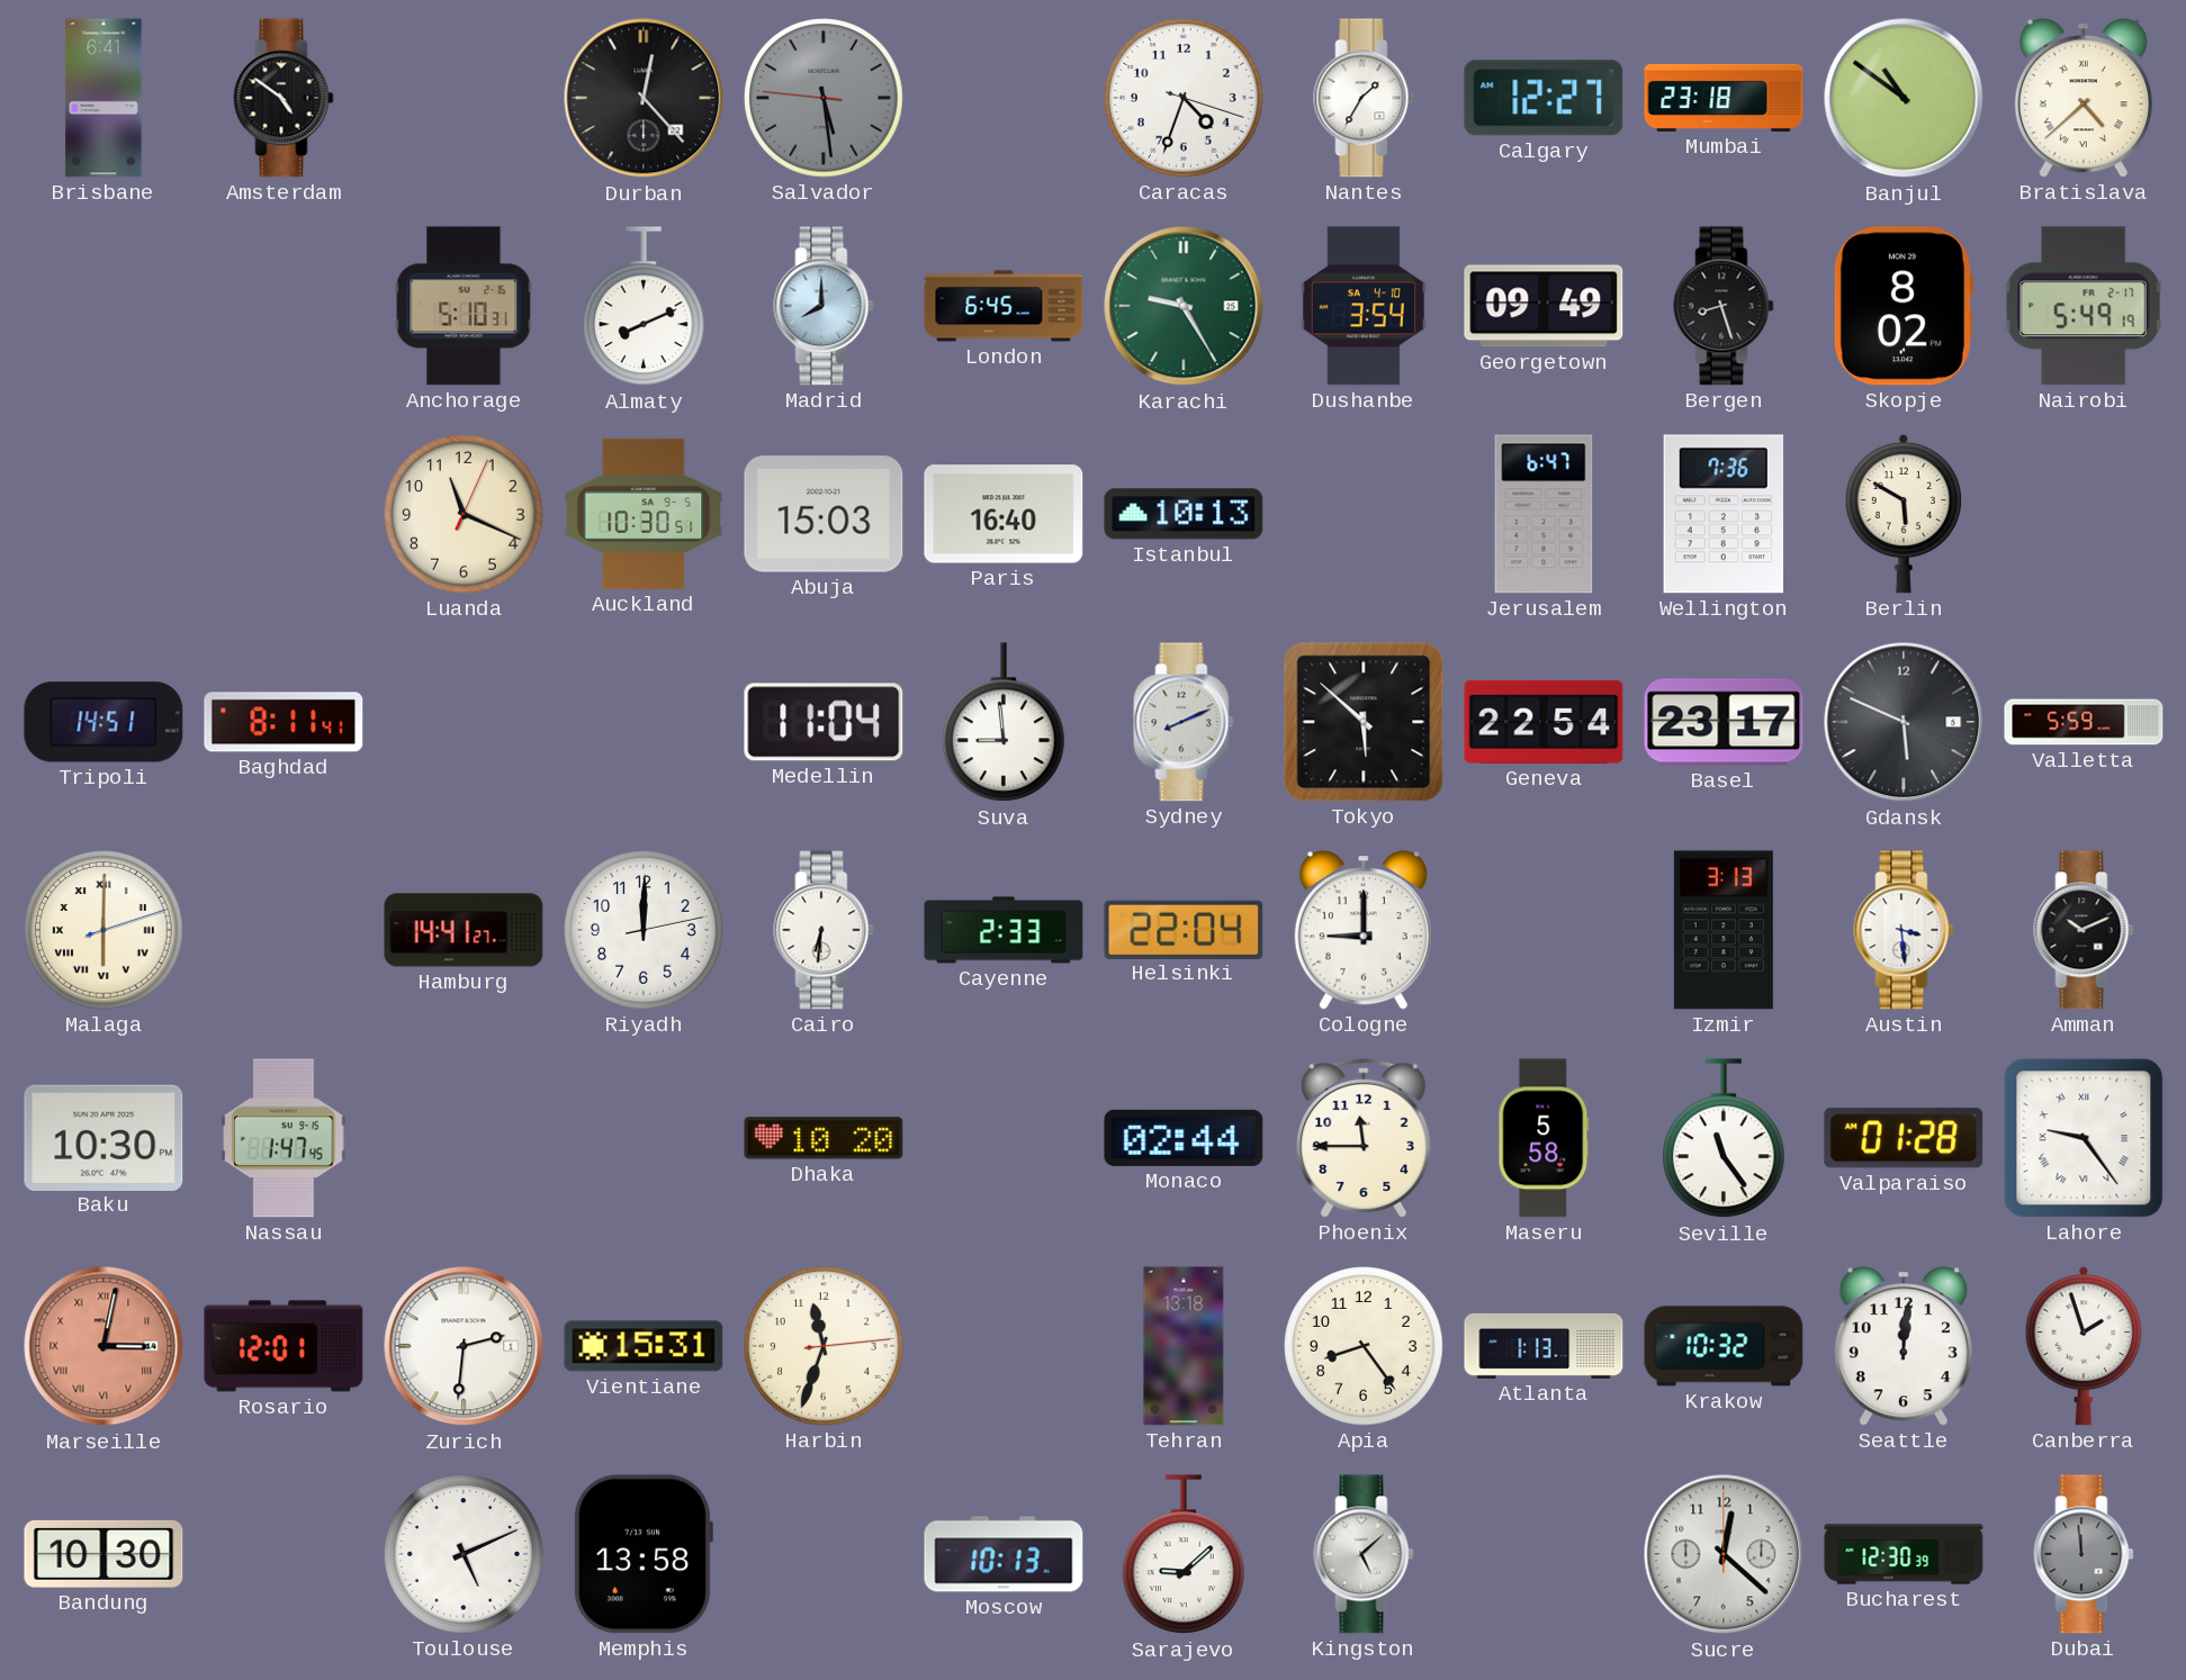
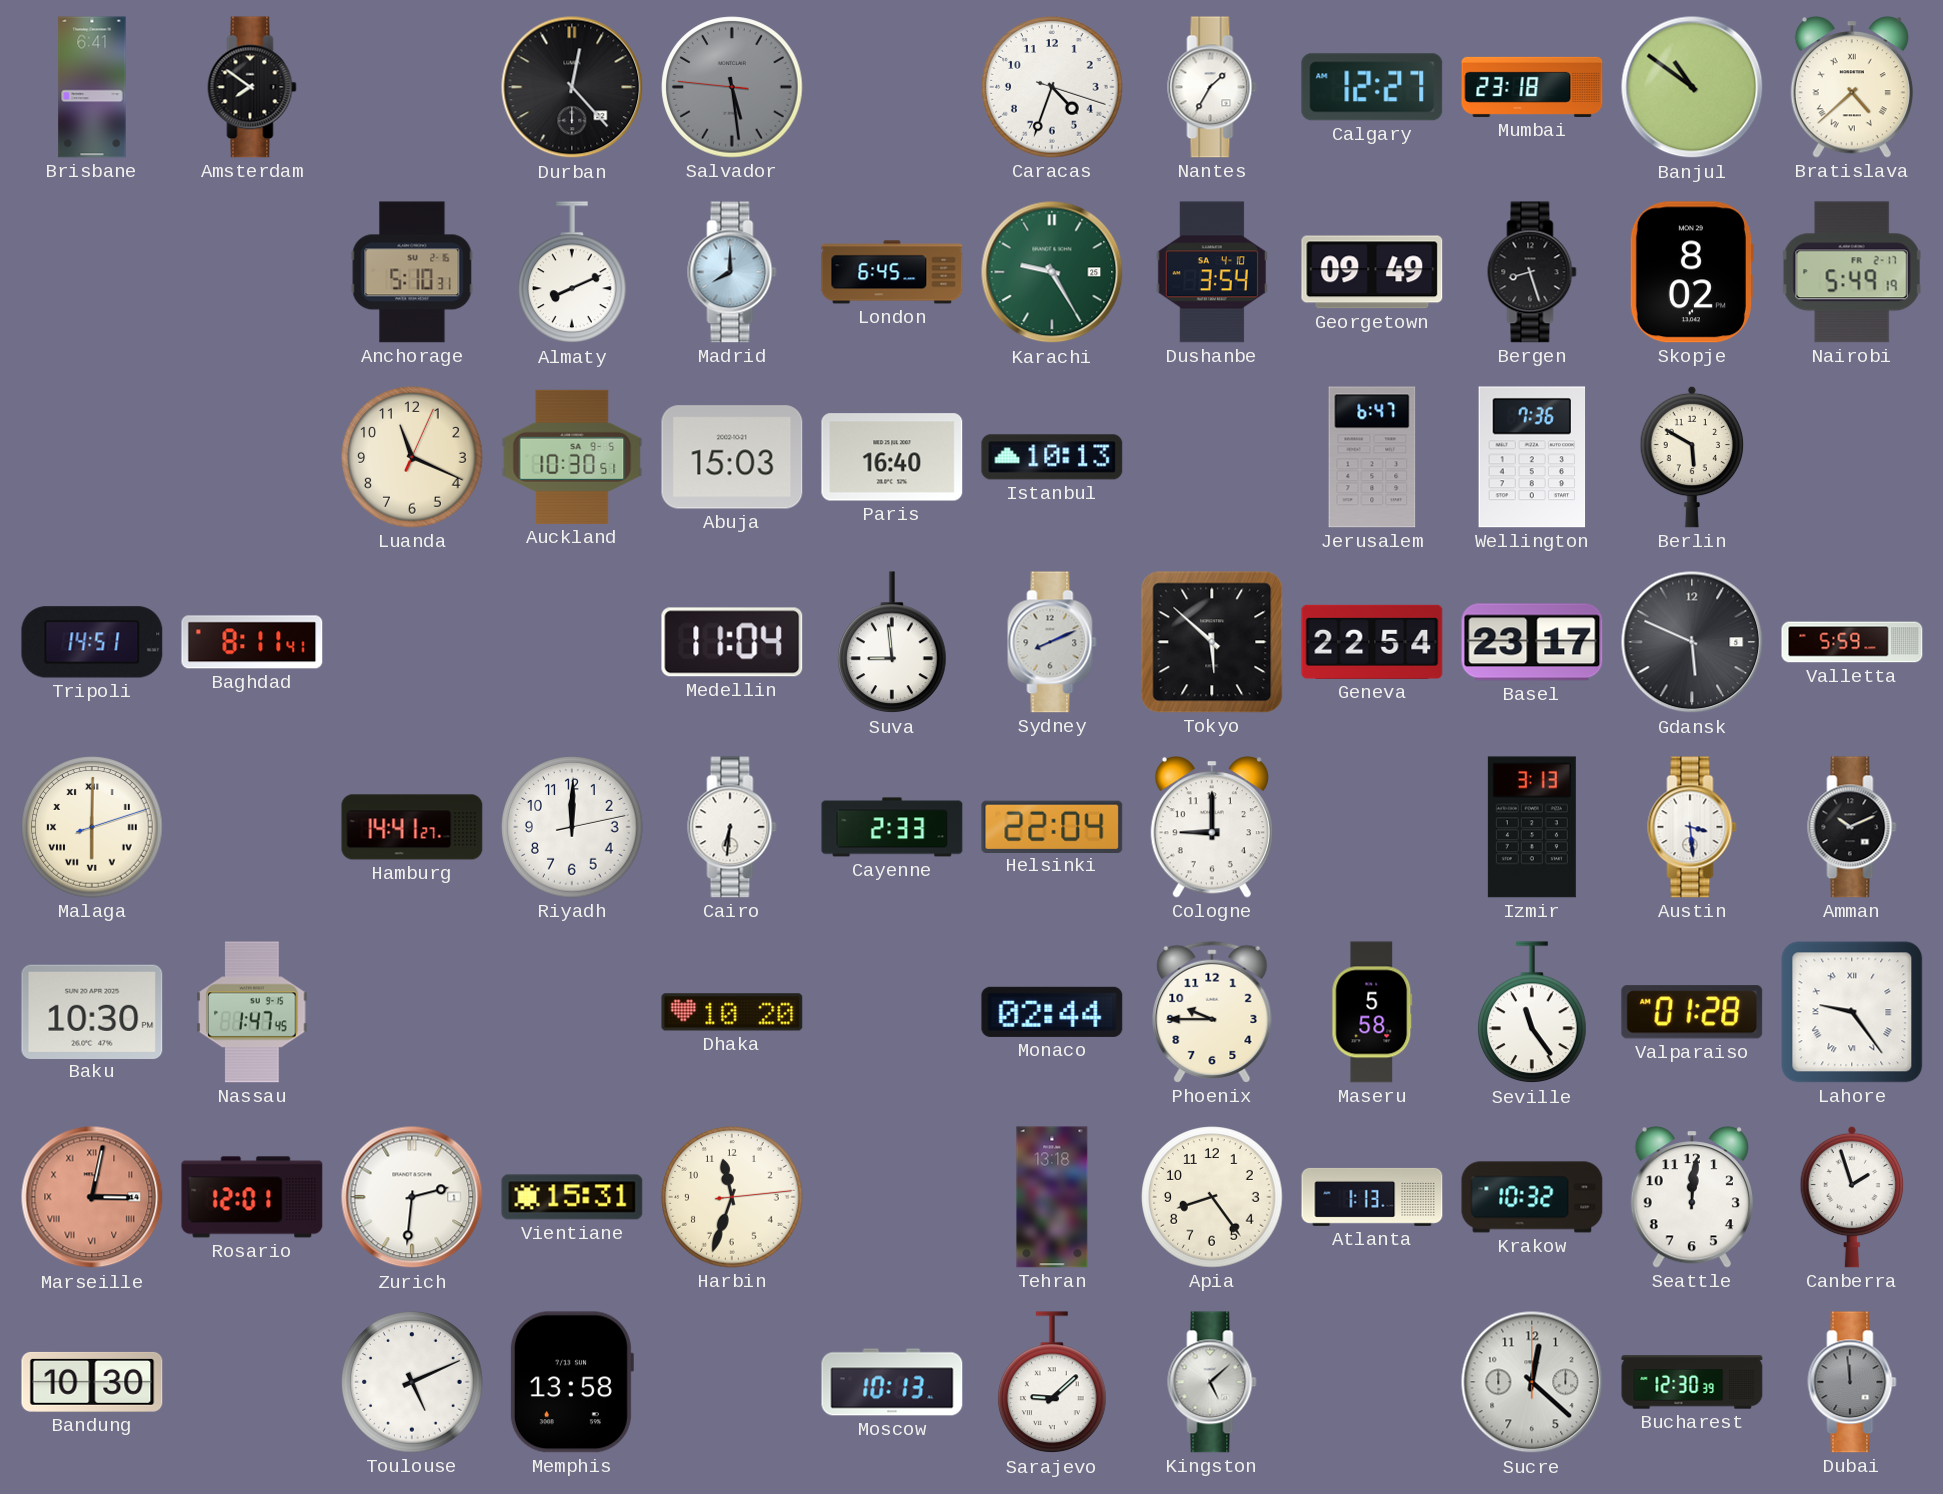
Amsterdam: 4:51 -> 7:51 (252, 87)
Phoenix: 11:45 -> 9:45 (1212, 1012)
